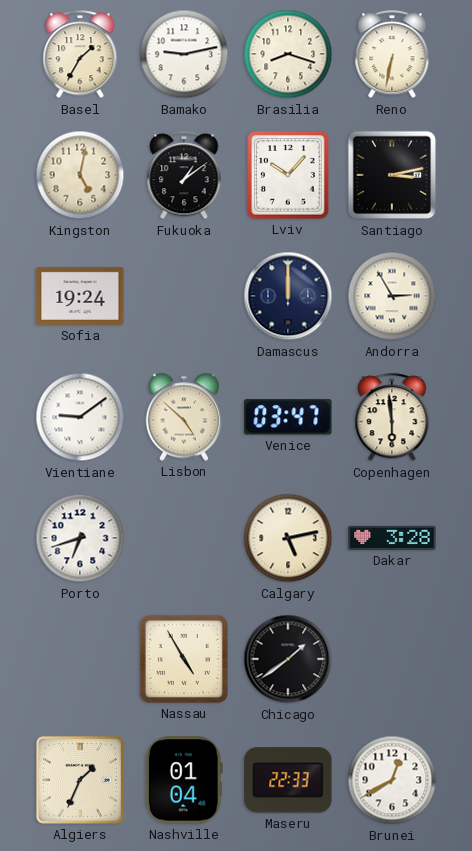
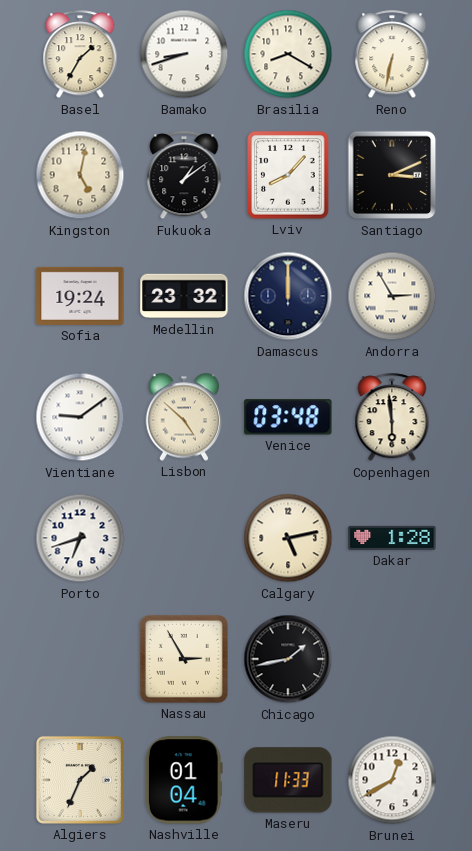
Bamako: 9:13 -> 8:42 (184, 54)
Brasilia: 8:18 -> 8:20 (288, 54)
Lviv: 10:07 -> 8:07 (288, 175)
Santiago: 3:13 -> 3:11 (392, 175)
Medellin: none -> 23:32 (184, 296)
Venice: 03:47 -> 03:48 (288, 417)
Dakar: 3:28 -> 1:28 (392, 538)
Nassau: 4:55 -> 2:55 (184, 659)
Chicago: 1:39 -> 1:43 (288, 659)
Maseru: 22:33 -> 11:33 (288, 780)
